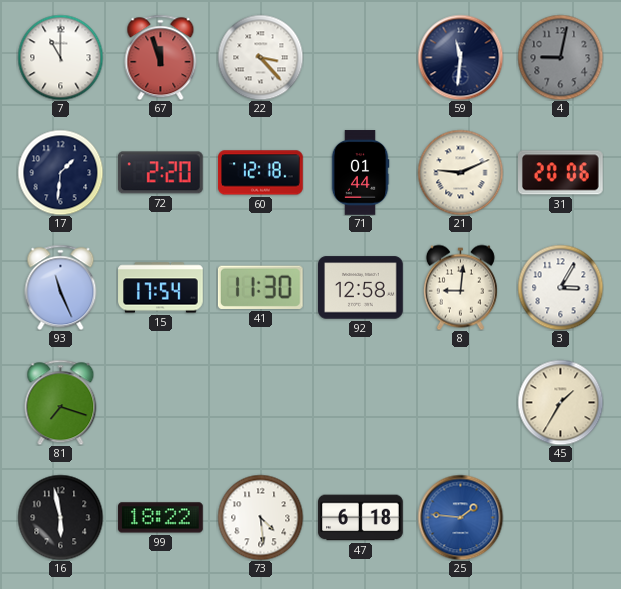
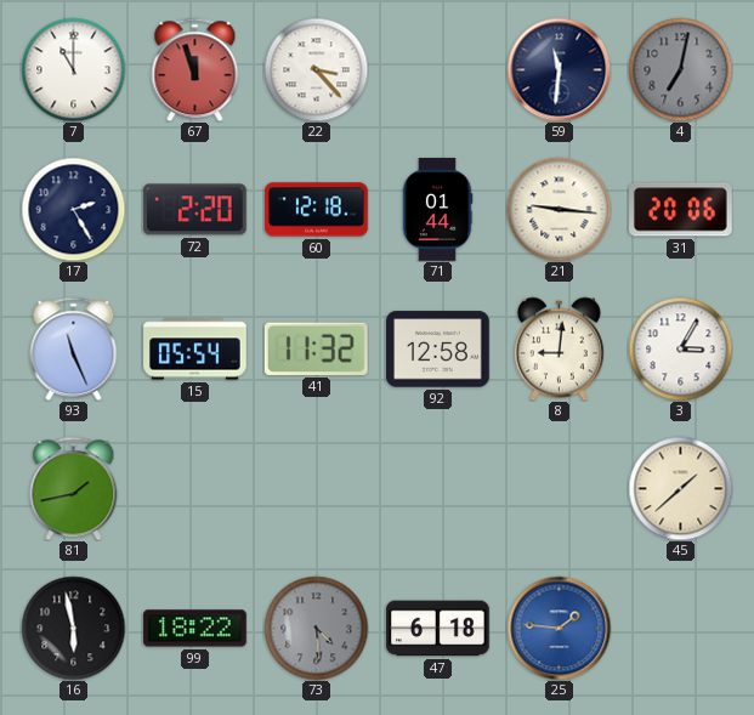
4: 9:02 -> 7:02 (680, 69)
17: 1:31 -> 2:25 (73, 209)
21: 9:11 -> 9:16 (559, 209)
15: 17:54 -> 05:54 (195, 350)
41: 11:30 -> 11:32 (316, 348)
81: 7:18 -> 1:43 (74, 488)
45: 1:35 -> 1:38 (680, 488)
73 dial: white -> grey (316, 628)
